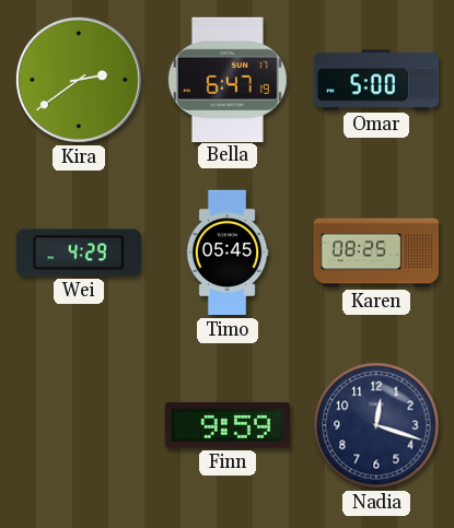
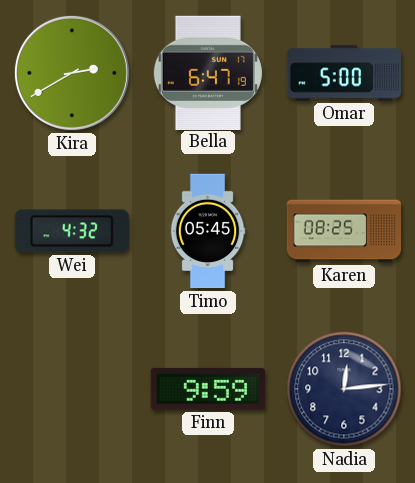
Kira: 2:39 -> 2:40 (72, 73)
Wei: 4:29 -> 4:32 (72, 231)
Nadia: 12:18 -> 12:14 (344, 389)
